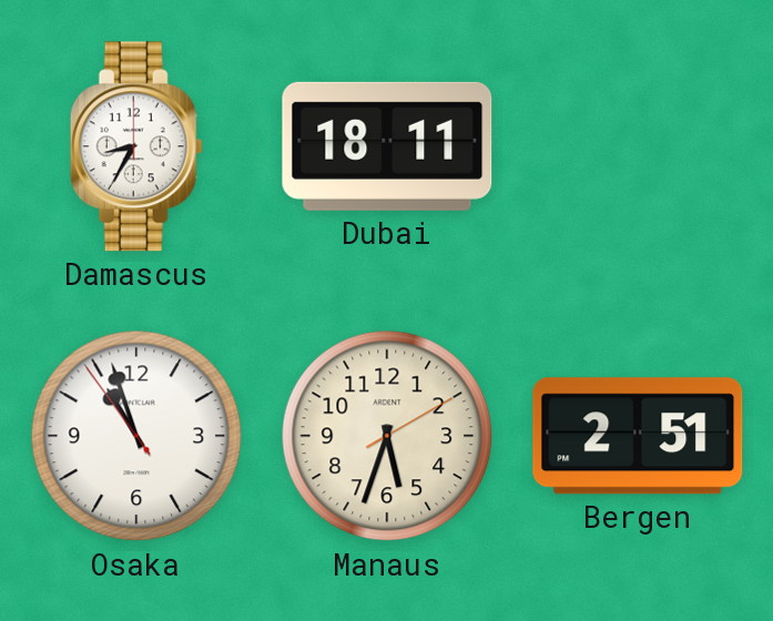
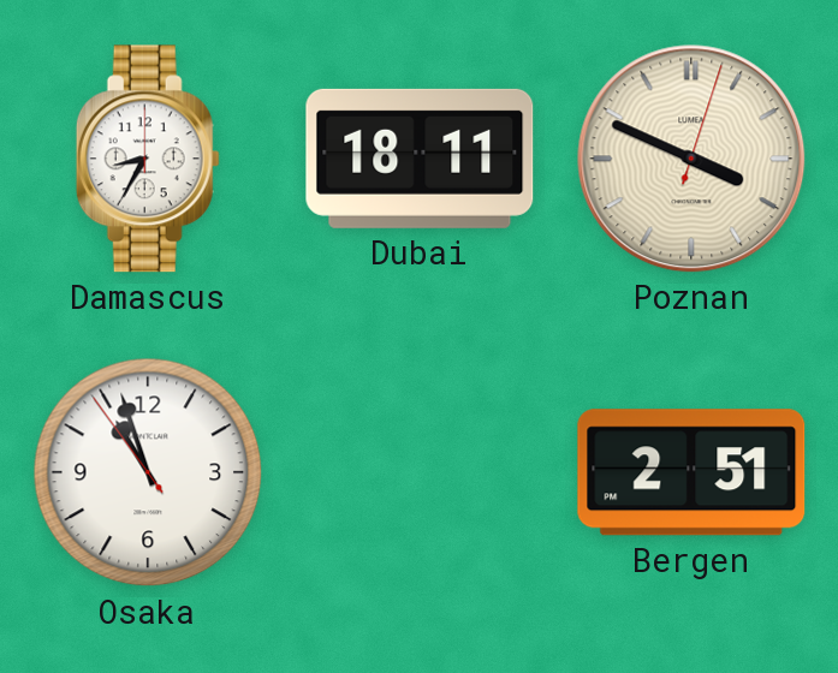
Poznan: none -> 3:49 (691, 159)
Manaus: 5:33 -> none (387, 436)
